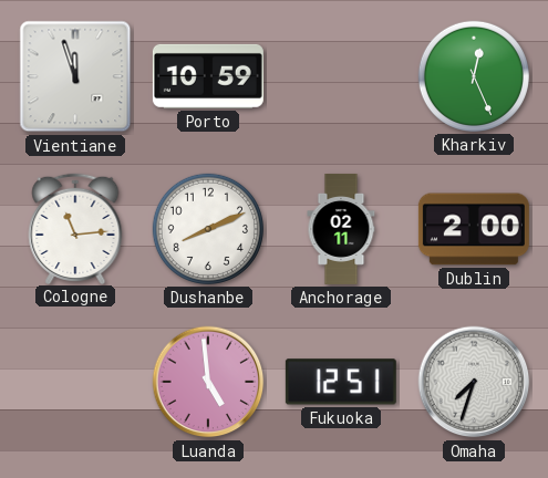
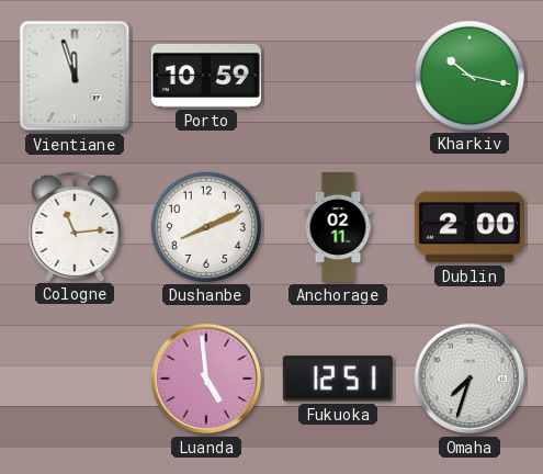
Kharkiv: 12:26 -> 10:17 (470, 76)
